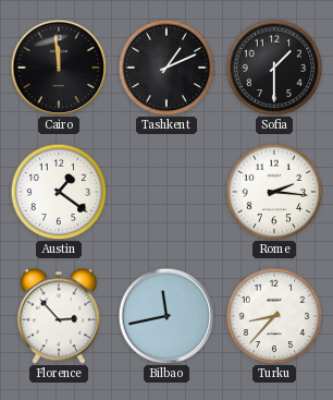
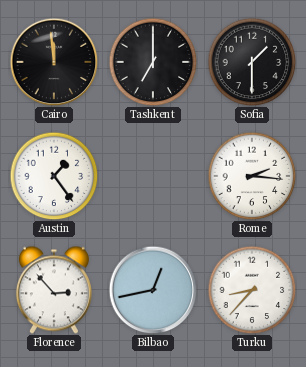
Tashkent: 1:11 -> 7:00 (153, 62)
Austin: 1:21 -> 1:24 (54, 176)
Bilbao: 11:43 -> 12:43 (153, 290)
